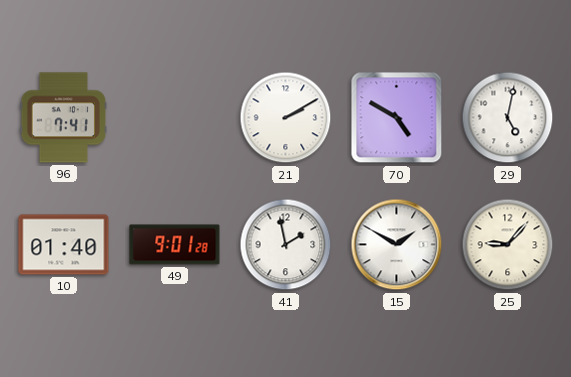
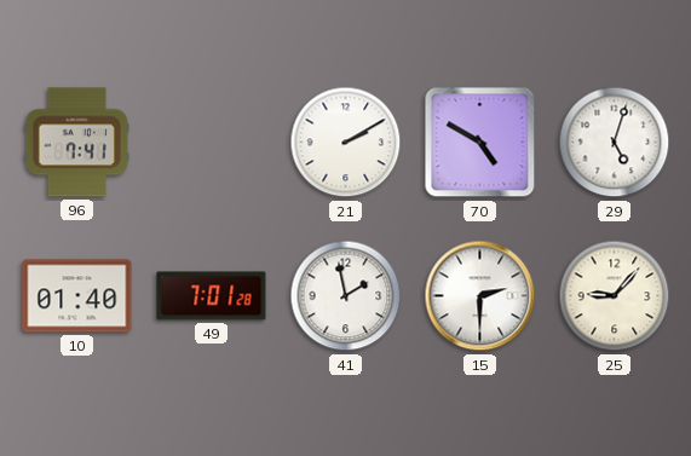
29: 5:02 -> 5:03 (615, 143)
49: 9:01 -> 7:01 (212, 296)
15: 1:50 -> 2:30 (480, 296)
